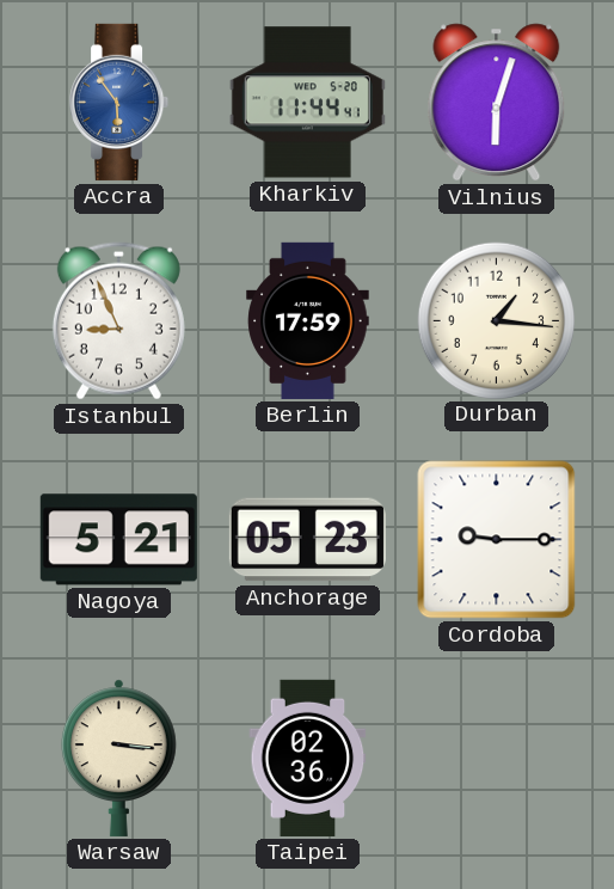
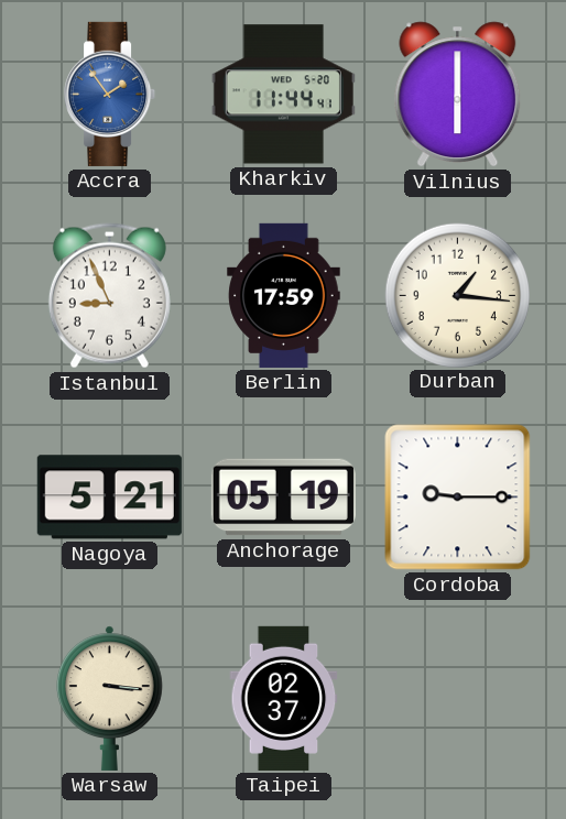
Accra: 5:54 -> 1:54 (110, 94)
Vilnius: 6:03 -> 6:00 (458, 95)
Anchorage: 05:23 -> 05:19 (283, 498)
Taipei: 02:36 -> 02:37 (284, 698)
